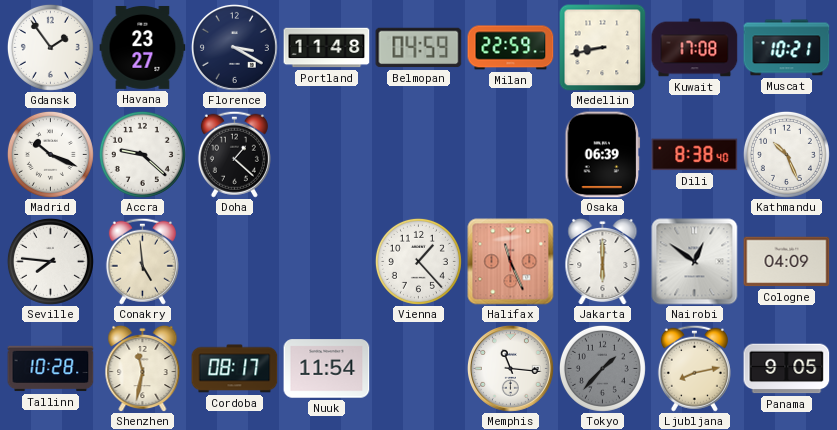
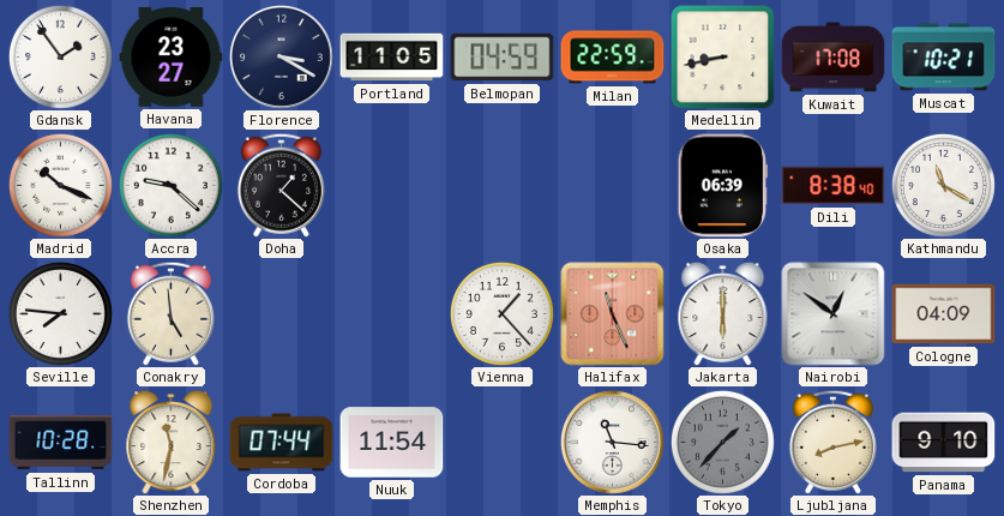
Portland: 11:48 -> 11:05 (392, 58)
Kathmandu: 10:26 -> 11:20 (943, 185)
Cordoba: 08:17 -> 07:44 (282, 443)
Panama: 9:05 -> 9:10 (944, 443)
